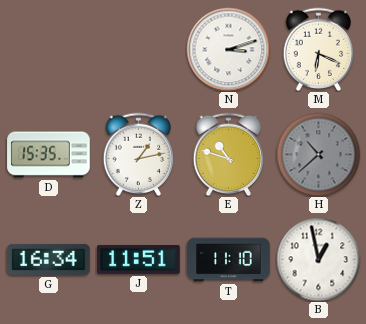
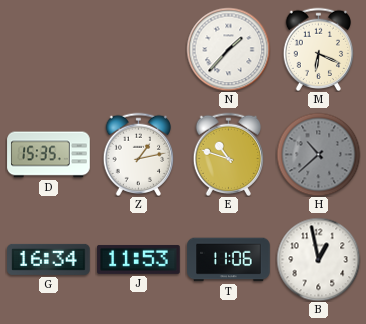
N: 3:12 -> 1:37 (228, 49)
J: 11:51 -> 11:53 (139, 259)
T: 11:10 -> 11:06 (229, 260)
